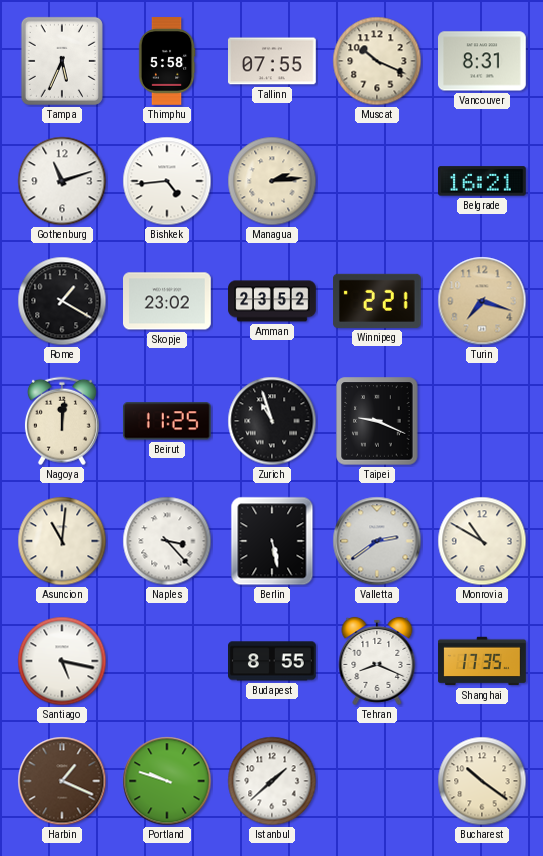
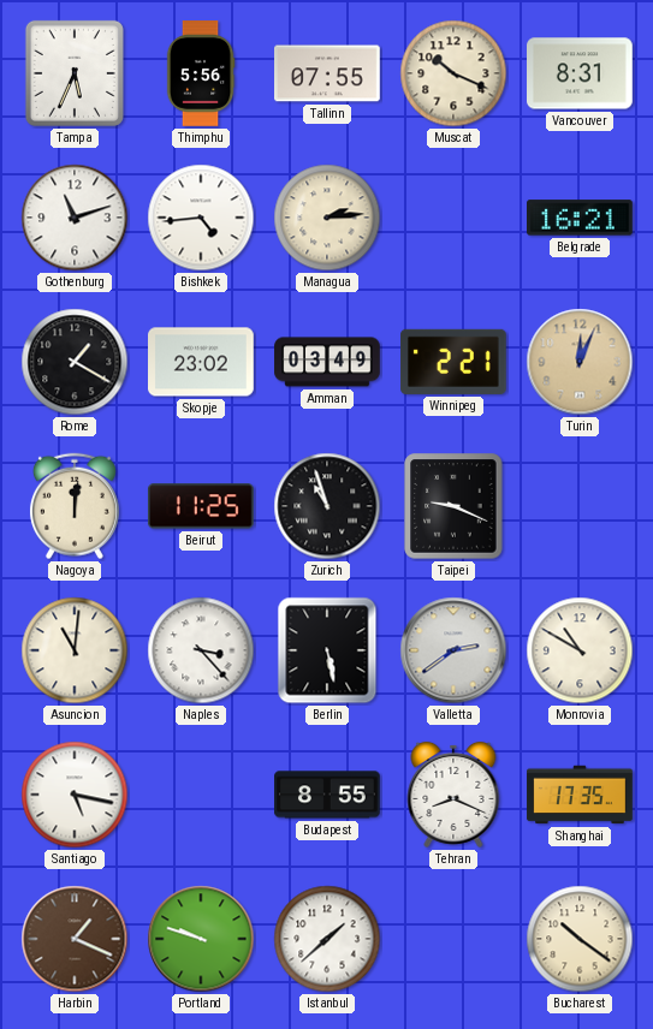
Thimphu: 5:58 -> 5:56 (201, 73)
Amman: 23:52 -> 03:49 (327, 362)
Turin: 7:18 -> 12:04 (580, 362)
